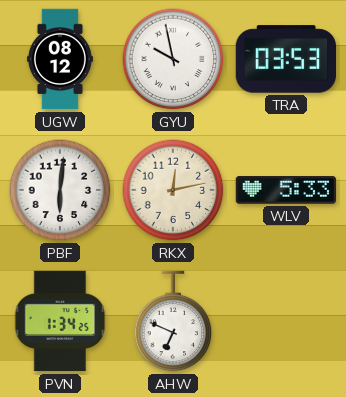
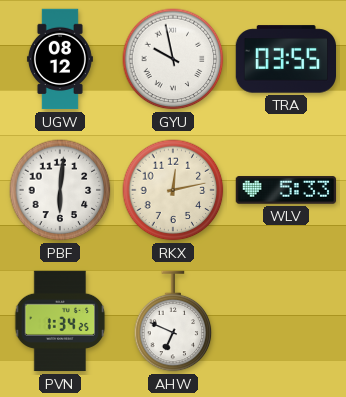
TRA: 03:53 -> 03:55 (286, 59)
